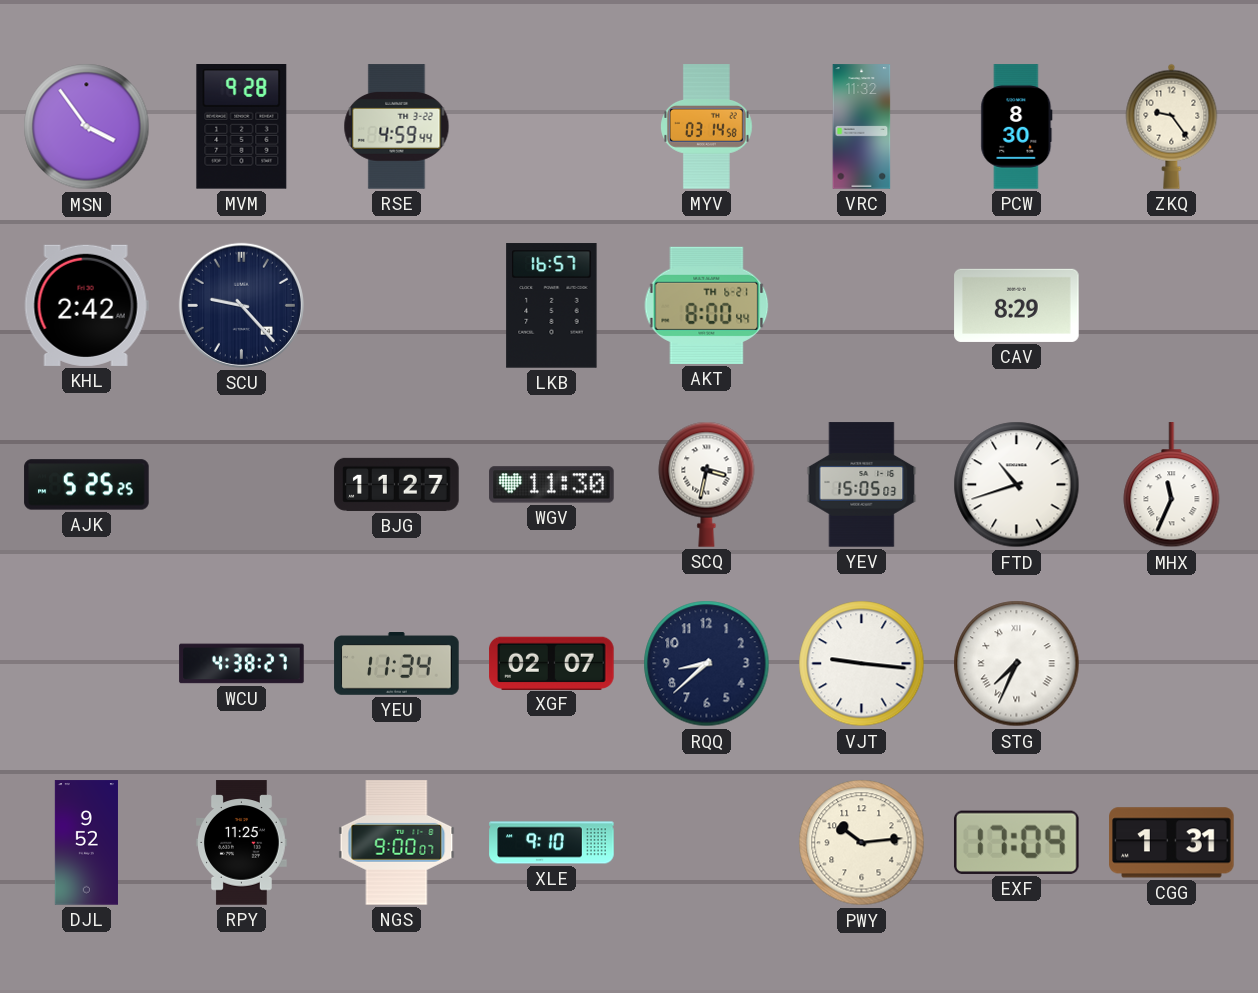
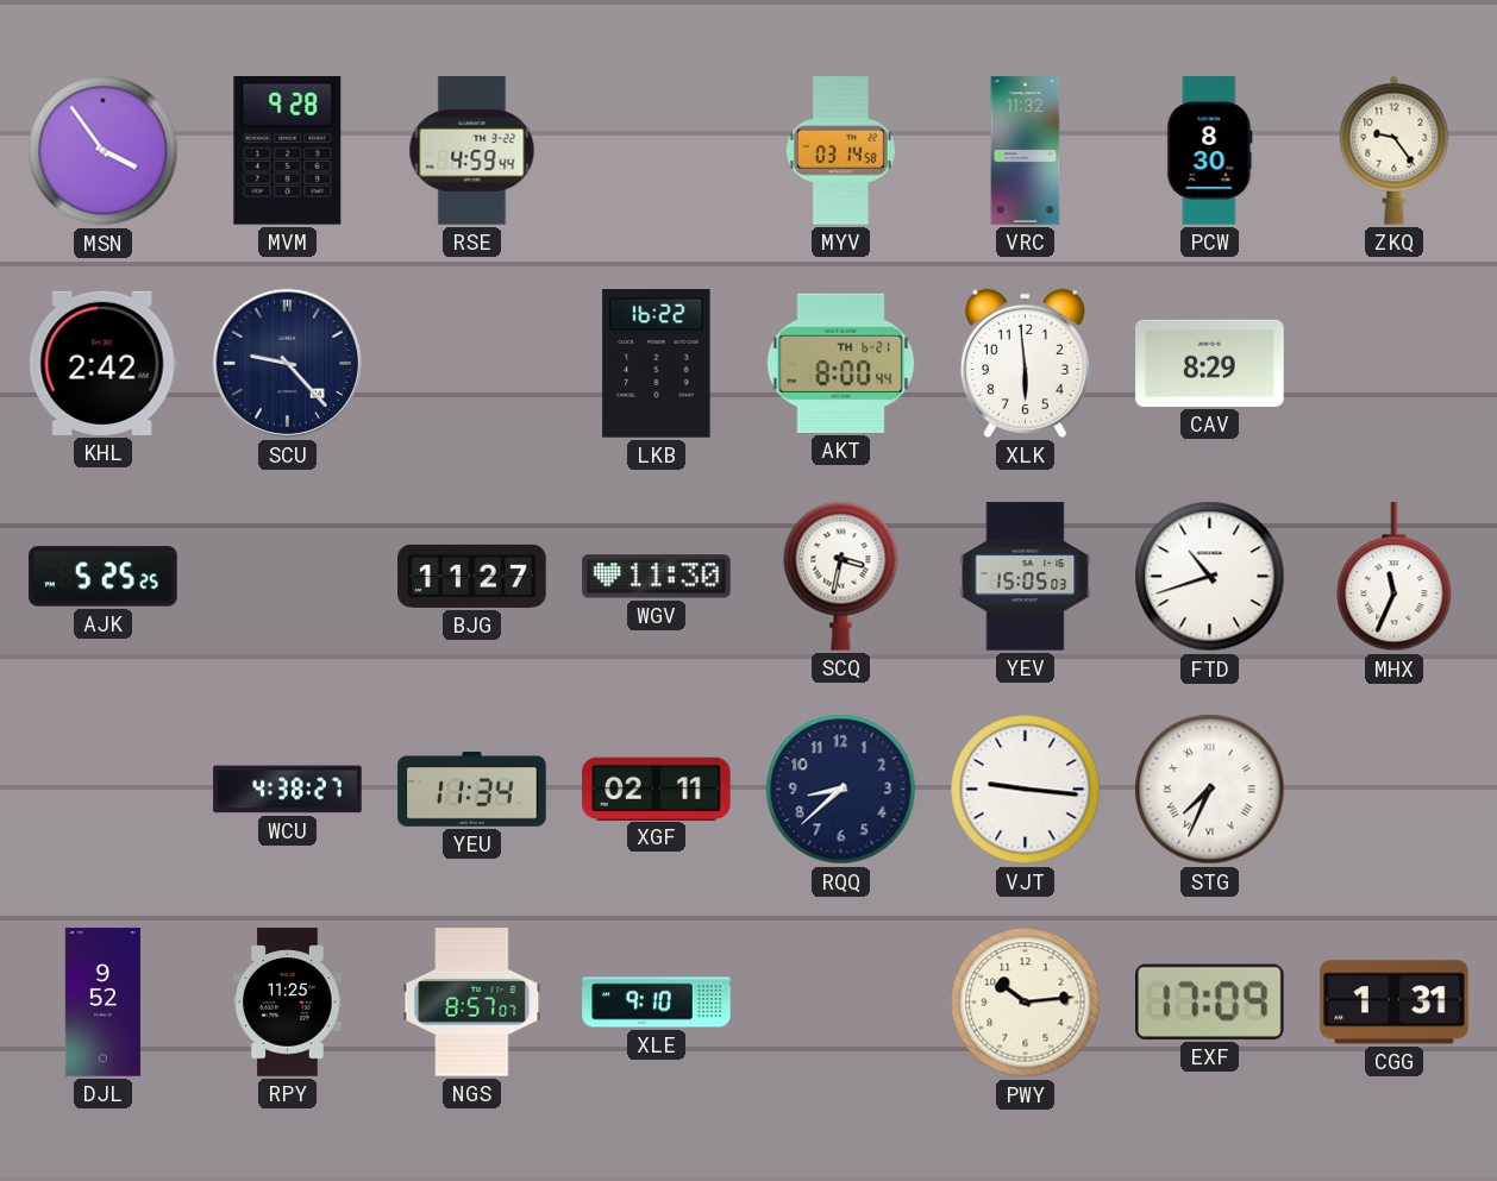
LKB: 16:57 -> 16:22 (657, 364)
XLK: none -> 5:59 (1025, 363)
XGF: 02:07 -> 02:11 (657, 789)
NGS: 9:00 -> 8:57 (472, 1003)
